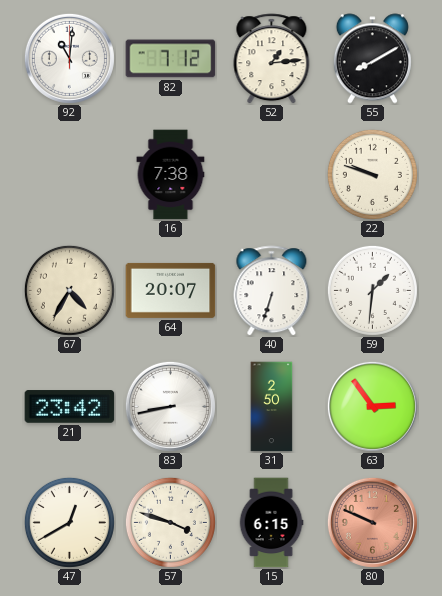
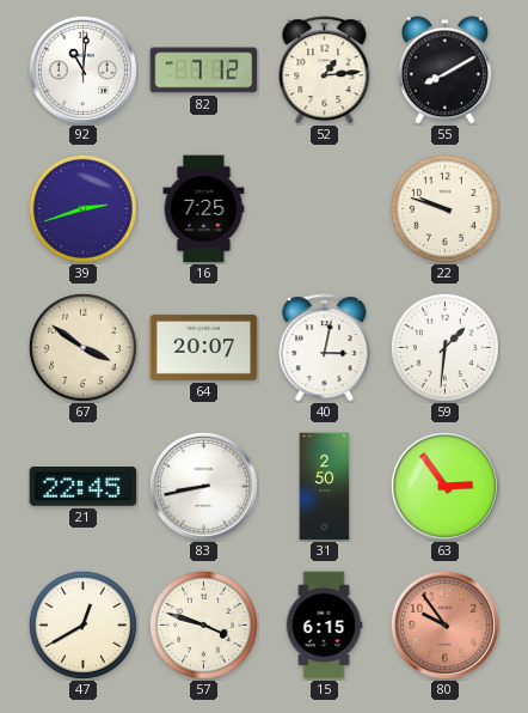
39: none -> 2:42 (82, 208)
16: 7:38 -> 7:25 (204, 209)
67: 4:35 -> 3:51 (82, 347)
40: 6:33 -> 3:02 (325, 348)
21: 23:42 -> 22:45 (84, 487)
80: 9:49 -> 9:54 (444, 624)
